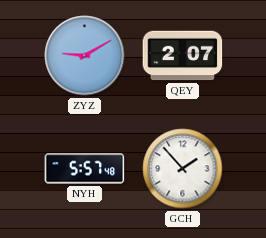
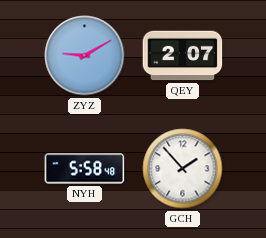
NYH: 5:57 -> 5:58 (85, 169)
